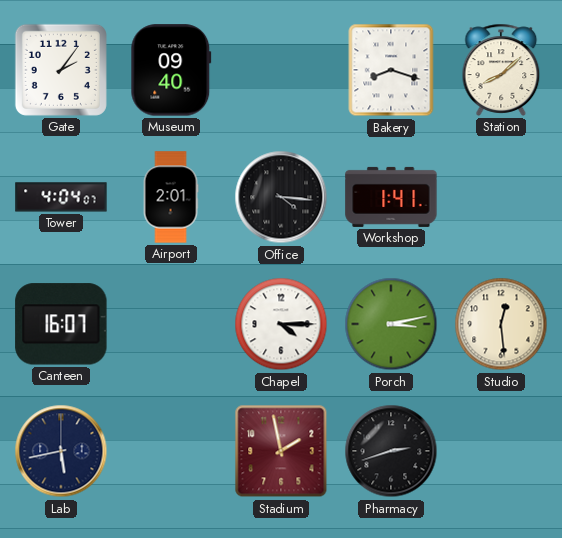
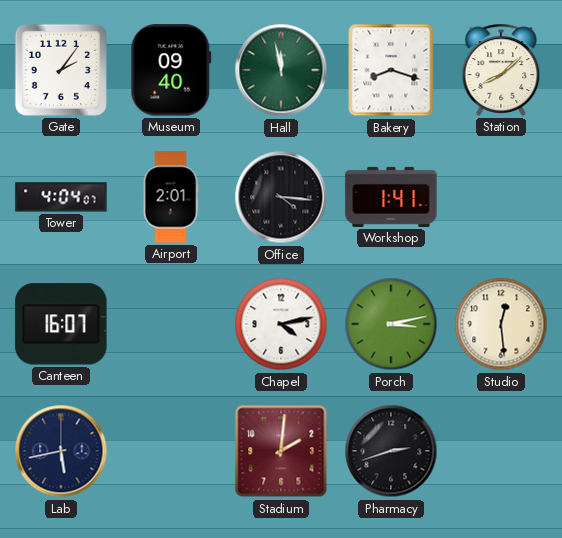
Hall: none -> 11:58 (281, 70)
Chapel: 4:15 -> 4:13 (281, 324)
Stadium: 1:58 -> 2:01 (281, 451)
